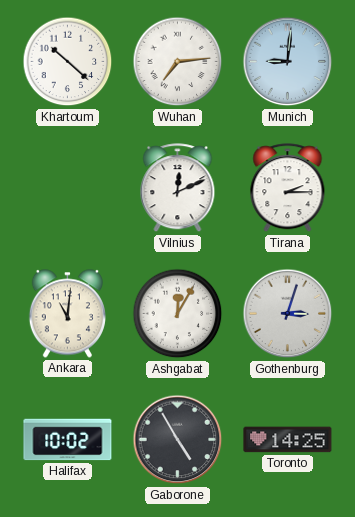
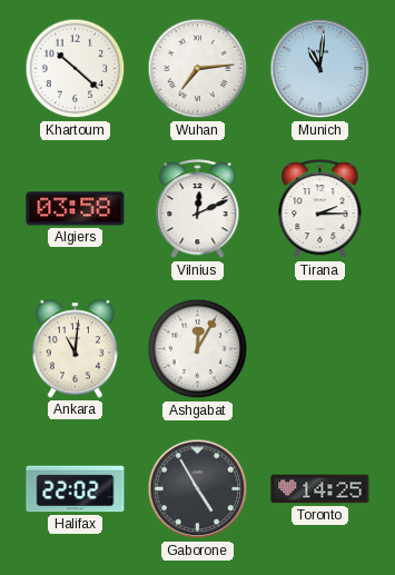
Munich: 9:01 -> 11:01 (320, 69)
Algiers: none -> 03:58 (76, 209)
Gothenburg: 3:03 -> none (288, 314)
Halifax: 10:02 -> 22:02 (76, 489)
